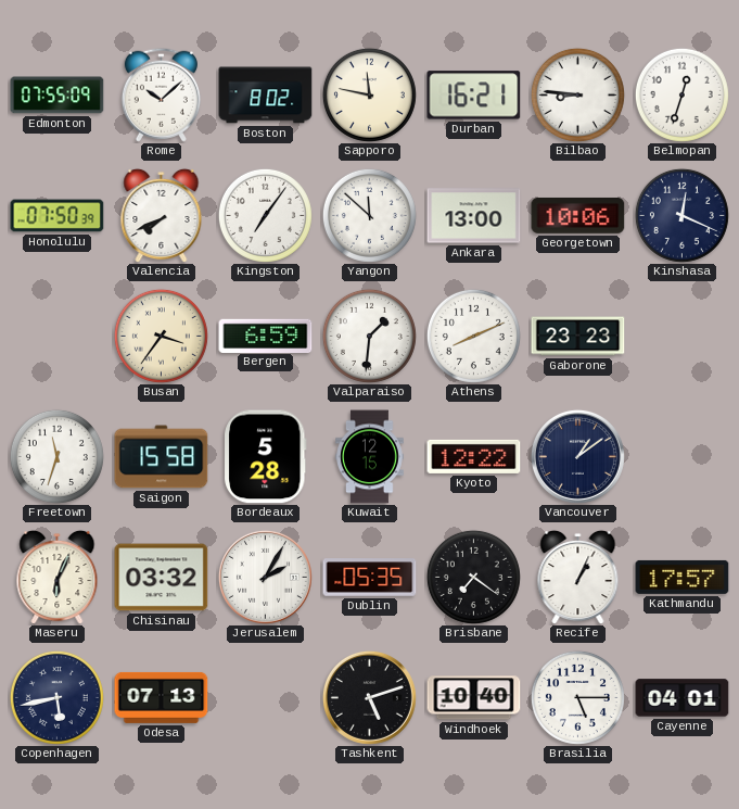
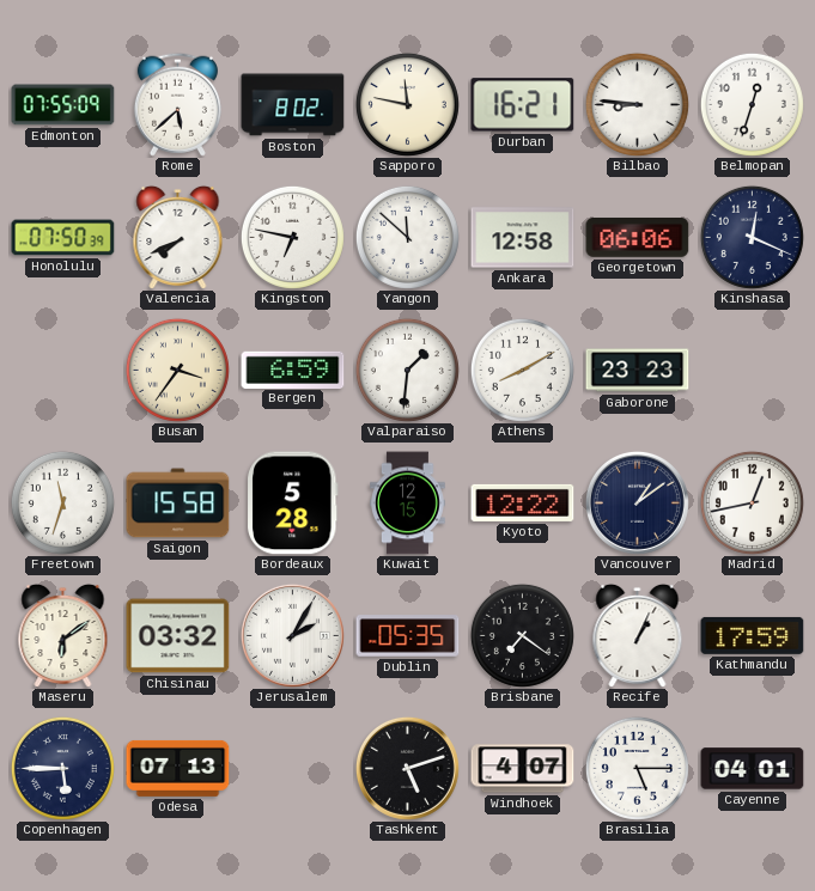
Rome: 10:08 -> 5:38 (177, 104)
Kingston: 7:06 -> 6:47 (292, 237)
Ankara: 13:00 -> 12:58 (523, 238)
Georgetown: 10:06 -> 06:06 (638, 237)
Athens: 8:11 -> 8:10 (522, 370)
Madrid: none -> 12:43 (752, 502)
Maseru: 6:04 -> 6:09 (63, 635)
Kathmandu: 17:57 -> 17:59 (753, 635)
Copenhagen: 5:43 -> 5:45 (62, 768)
Windhoek: 10:40 -> 4:07 (523, 769)
